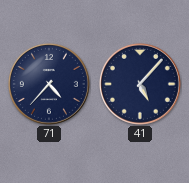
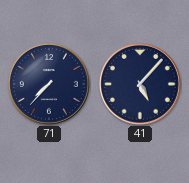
71: 4:37 -> 7:37 (49, 84)
